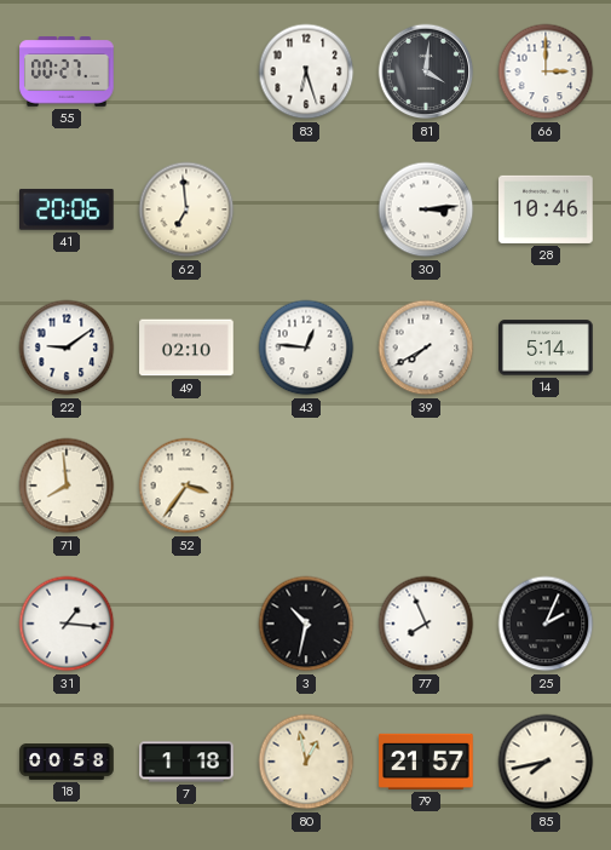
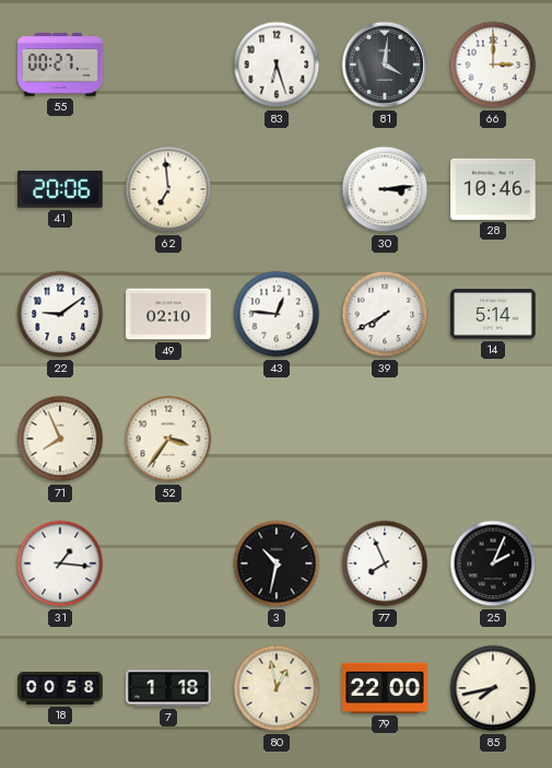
71: 7:59 -> 7:56 (60, 439)
79: 21:57 -> 22:00 (385, 688)
